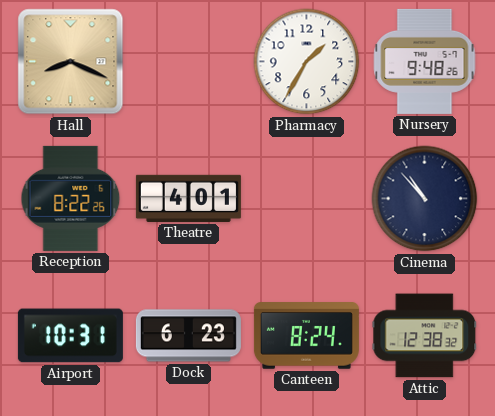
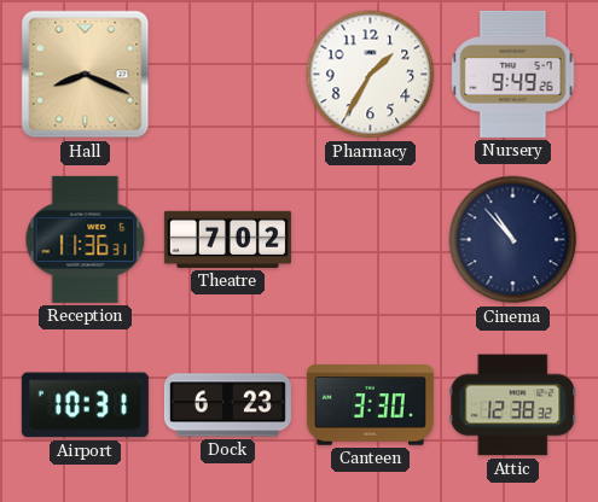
Nursery: 9:48 -> 9:49 (513, 74)
Reception: 8:22 -> 11:36 (86, 239)
Theatre: 4:01 -> 7:02 (227, 239)
Canteen: 8:24 -> 3:30 (370, 405)
